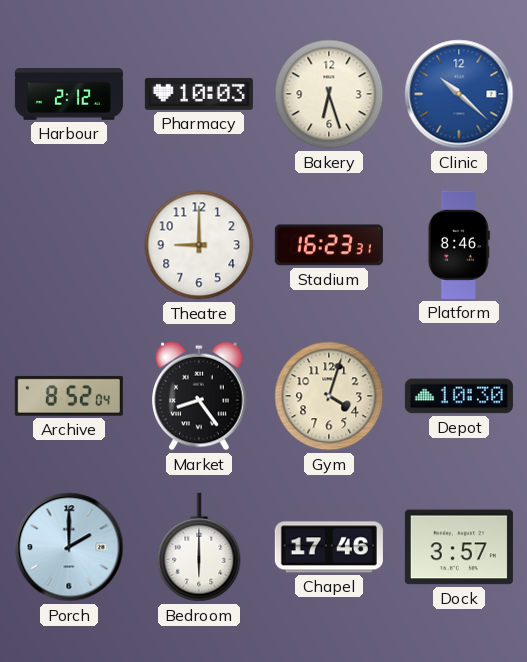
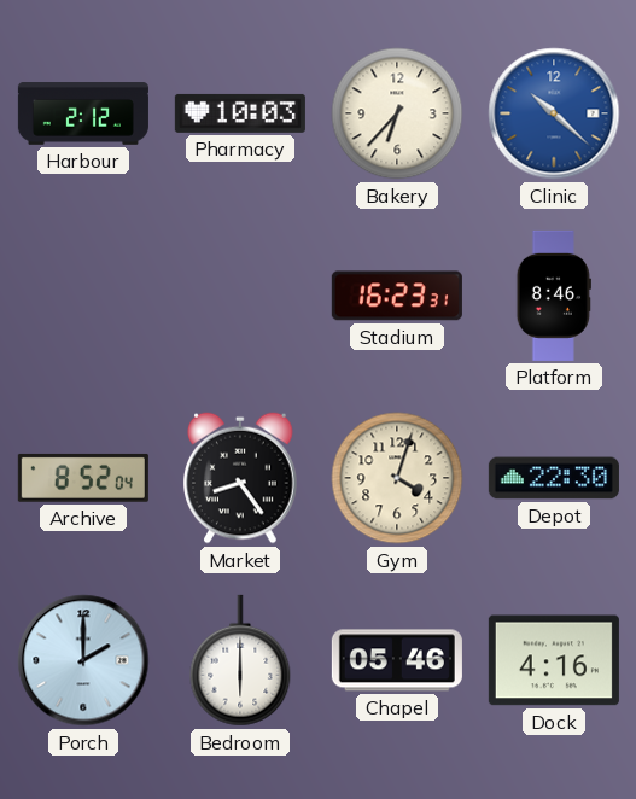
Bakery: 6:27 -> 6:37 (397, 113)
Theatre: 9:00 -> none (199, 245)
Depot: 10:30 -> 22:30 (554, 478)
Chapel: 17:46 -> 05:46 (397, 660)
Dock: 3:57 -> 4:16 (554, 660)
